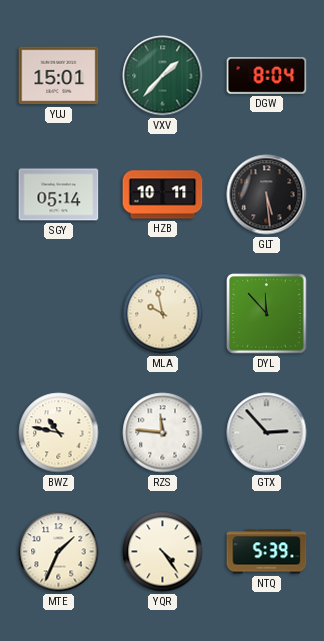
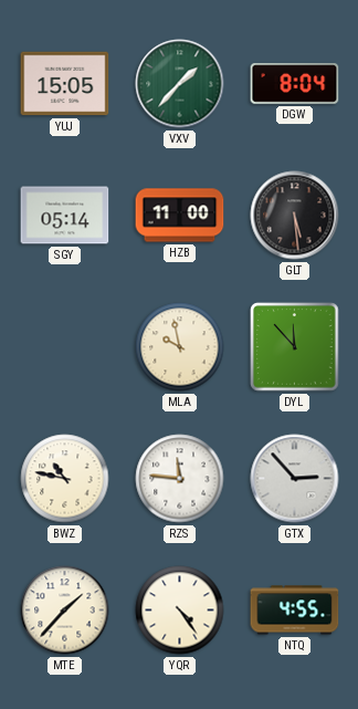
YUJ: 15:01 -> 15:05 (65, 84)
HZB: 10:11 -> 11:00 (180, 216)
MTE: 1:34 -> 1:37 (65, 611)
NTQ: 5:39 -> 4:55 (295, 611)
